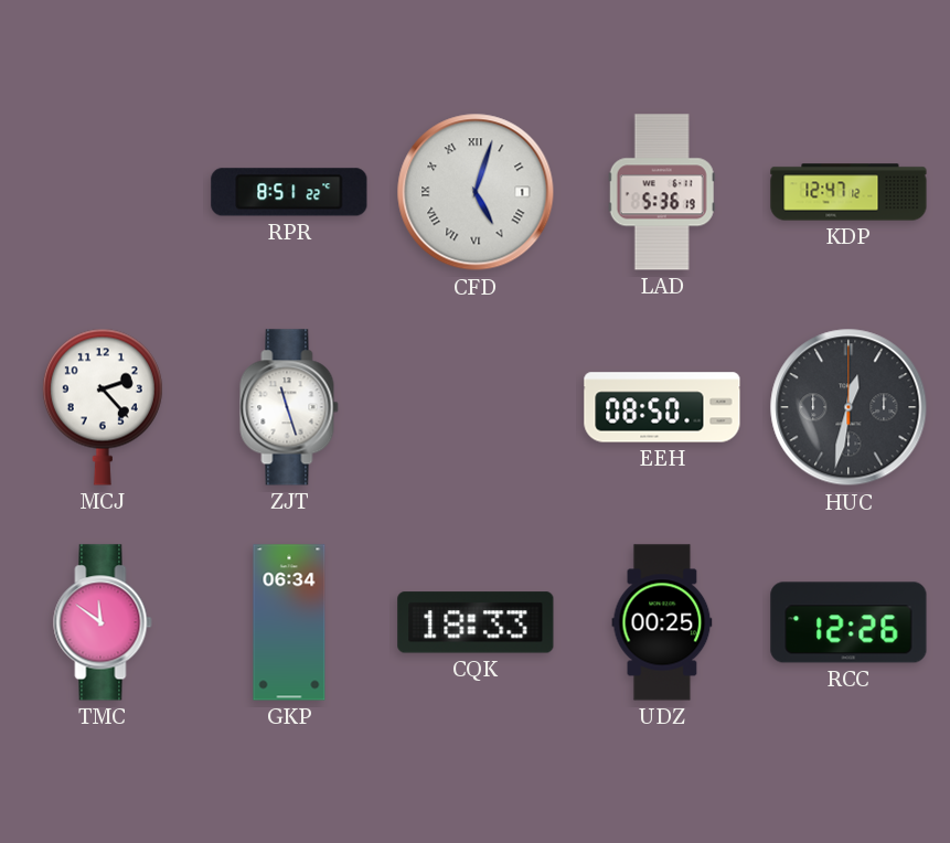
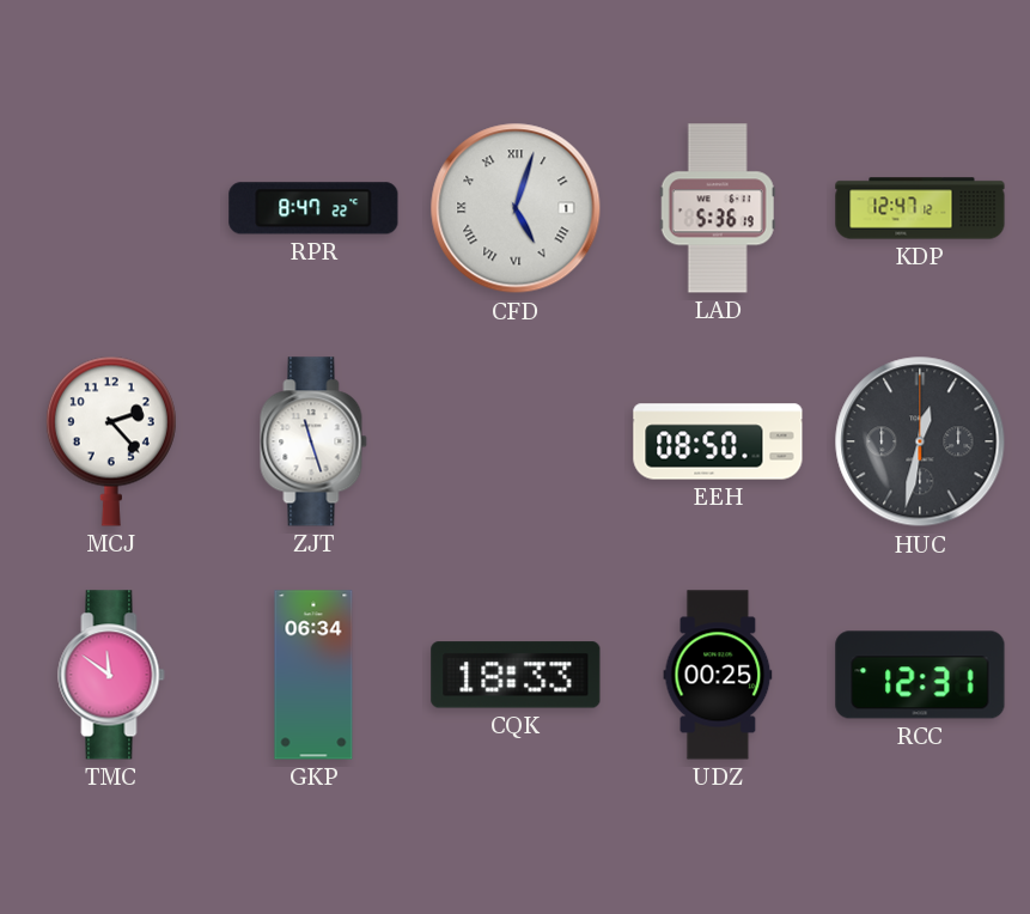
RPR: 8:51 -> 8:47 (313, 208)
RCC: 12:26 -> 12:31 (920, 675)
